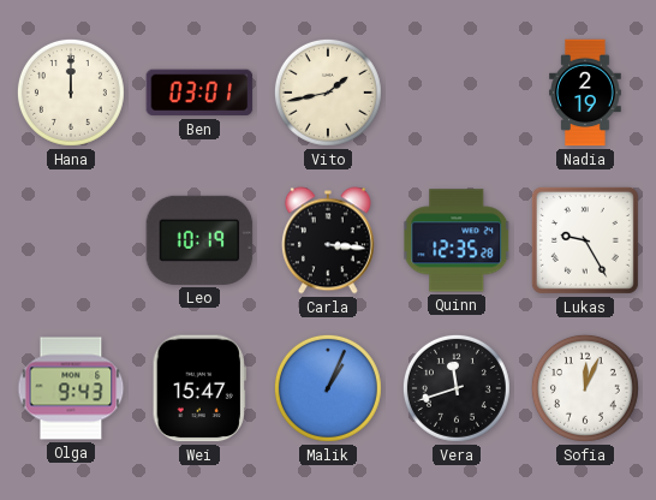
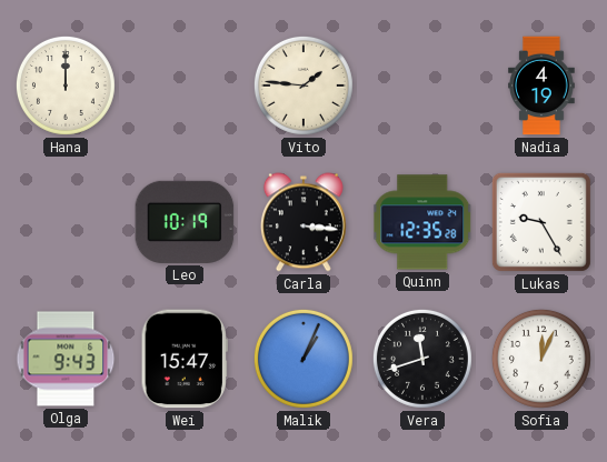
Ben: 03:01 -> none (199, 93)
Vito: 1:43 -> 1:46 (303, 86)
Nadia: 2:19 -> 4:19 (541, 86)
